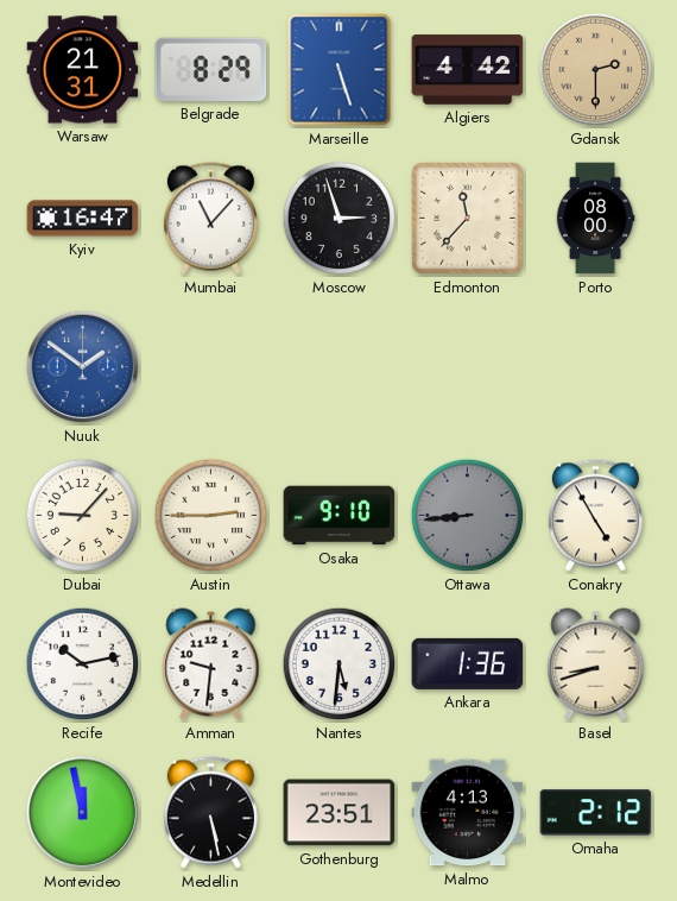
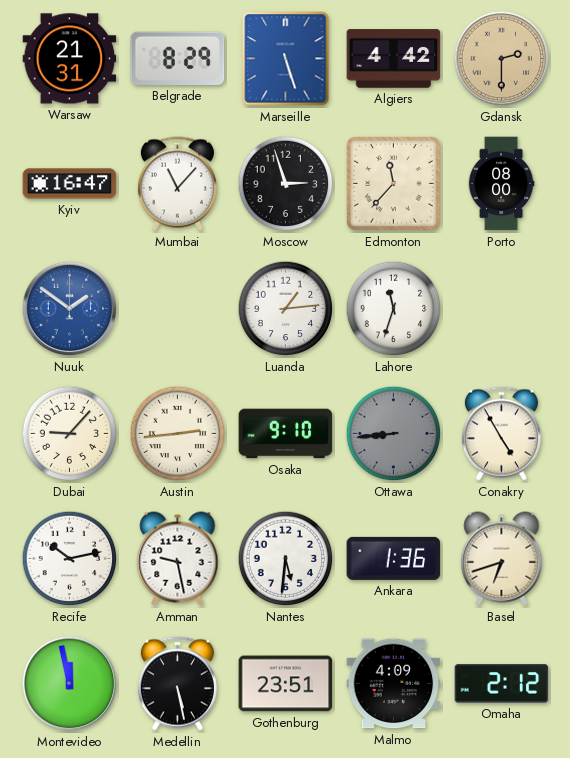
Luanda: none -> 1:14 (286, 309)
Lahore: none -> 11:33 (394, 309)
Austin: 2:45 -> 2:44 (178, 434)
Amman: 9:31 -> 9:28 (178, 559)
Basel: 8:42 -> 6:42 (502, 559)
Malmo: 4:13 -> 4:09 (394, 684)
